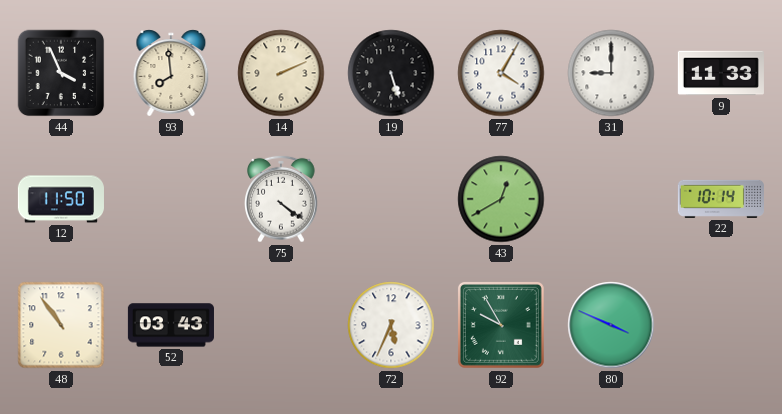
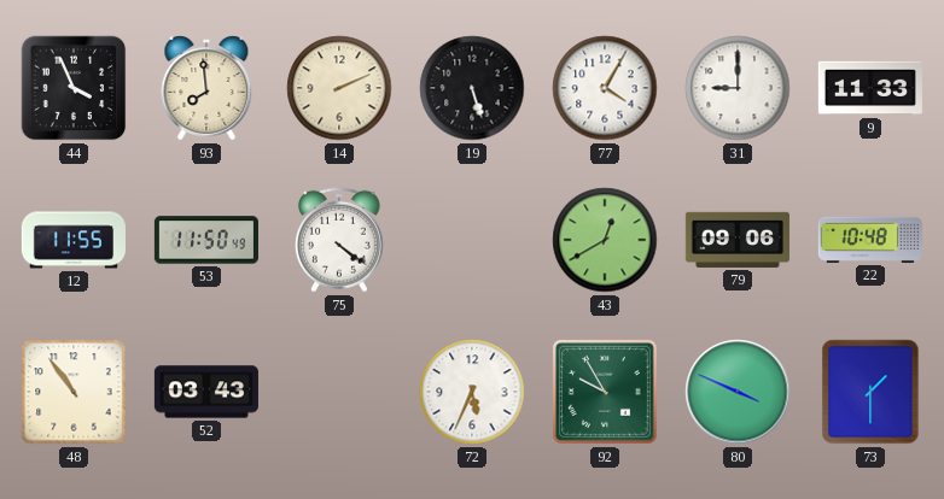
12: 11:50 -> 11:55 (74, 240)
53: none -> 11:50 (206, 240)
79: none -> 09:06 (738, 240)
22: 10:14 -> 10:48 (870, 240)
73: none -> 1:30 (870, 392)
